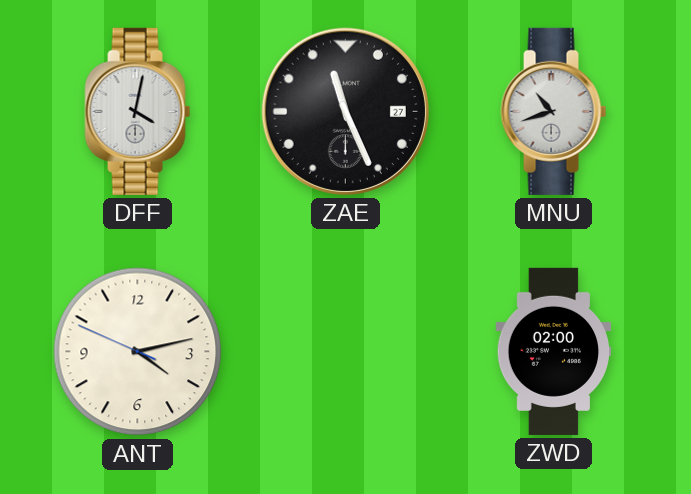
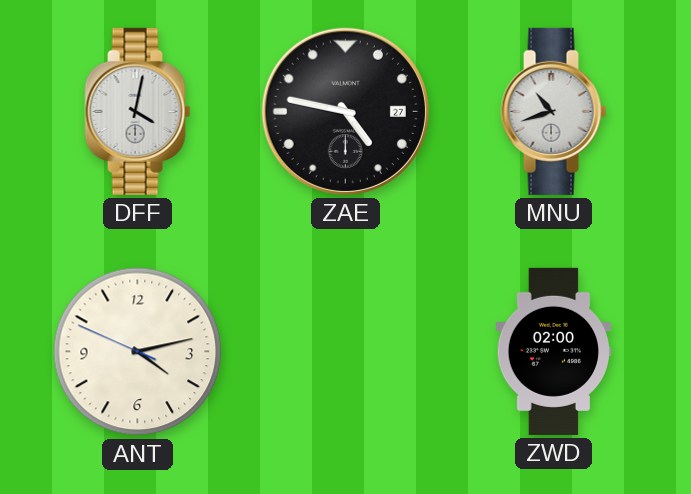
ZAE: 11:26 -> 4:47 (345, 111)
